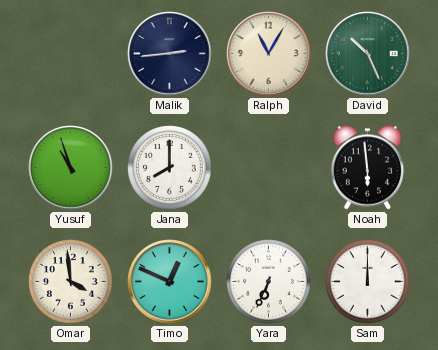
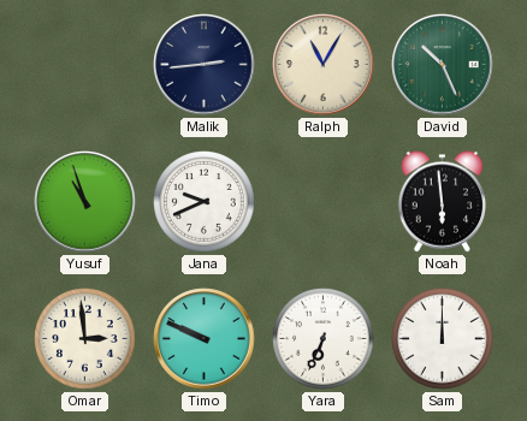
Jana: 8:00 -> 9:41 (205, 202)
Omar: 3:59 -> 2:59 (85, 339)
Timo: 12:49 -> 9:49 (205, 339)
